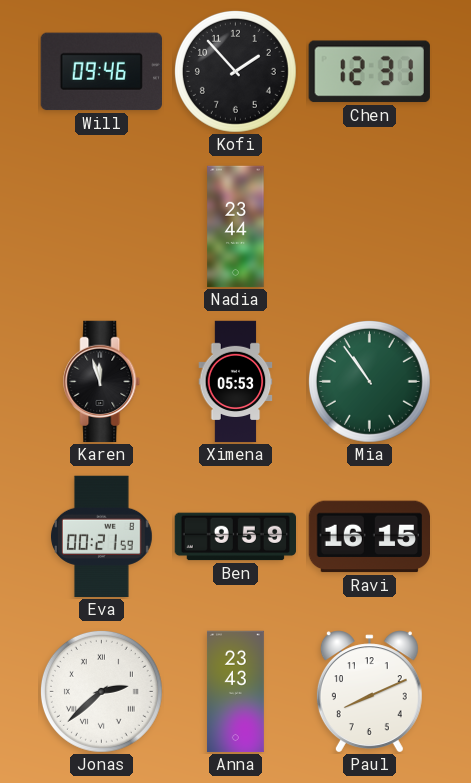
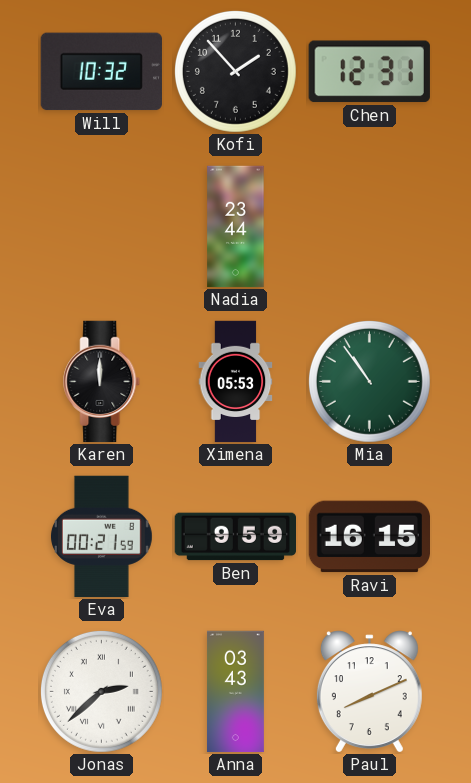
Will: 09:46 -> 10:32 (101, 72)
Karen: 11:57 -> 12:00 (102, 382)
Anna: 23:43 -> 03:43 (235, 692)
